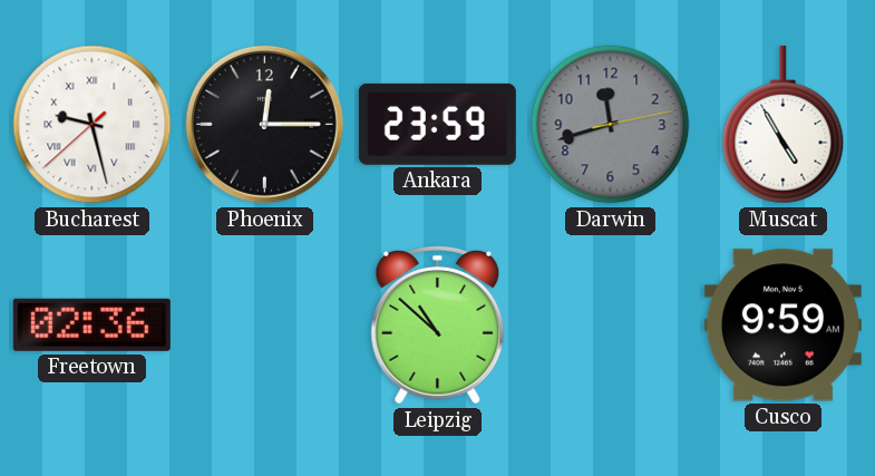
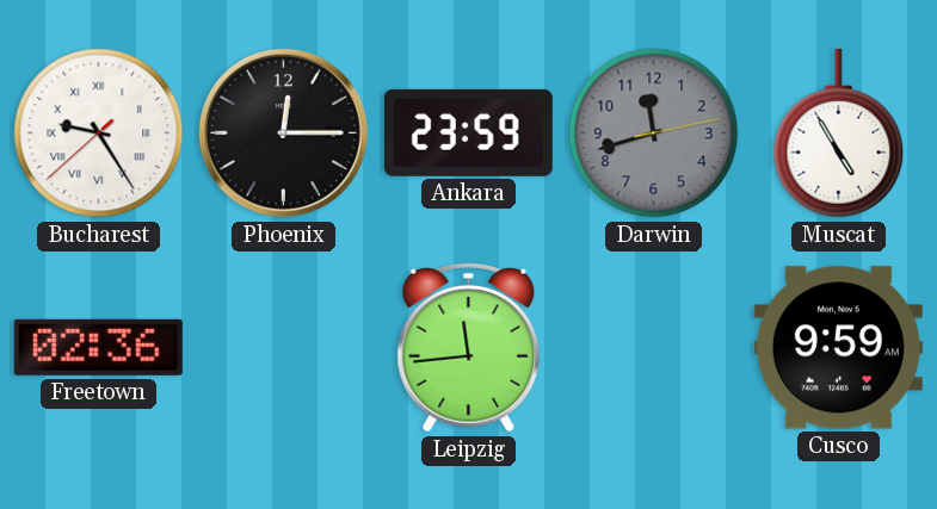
Bucharest: 9:27 -> 9:24 (99, 134)
Leipzig: 10:52 -> 11:44 (469, 347)
